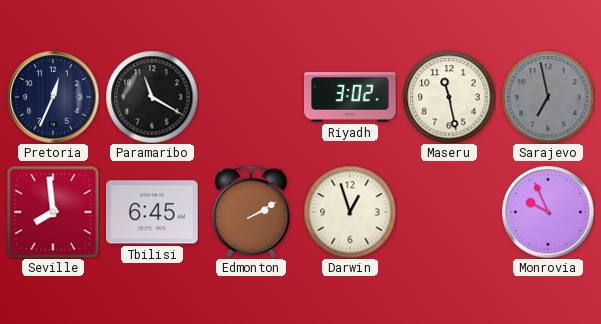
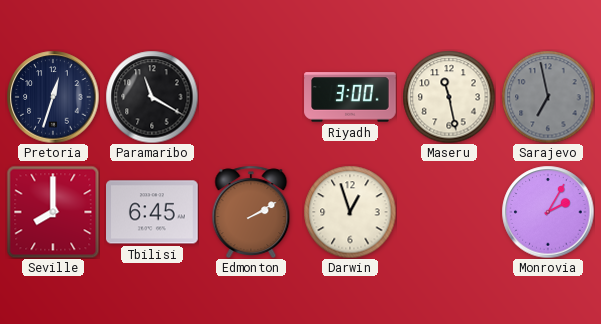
Pretoria: 12:34 -> 12:33 (53, 97)
Riyadh: 3:02 -> 3:00 (350, 97)
Seville: 7:59 -> 8:00 (53, 212)
Monrovia: 9:56 -> 2:05 (548, 212)
